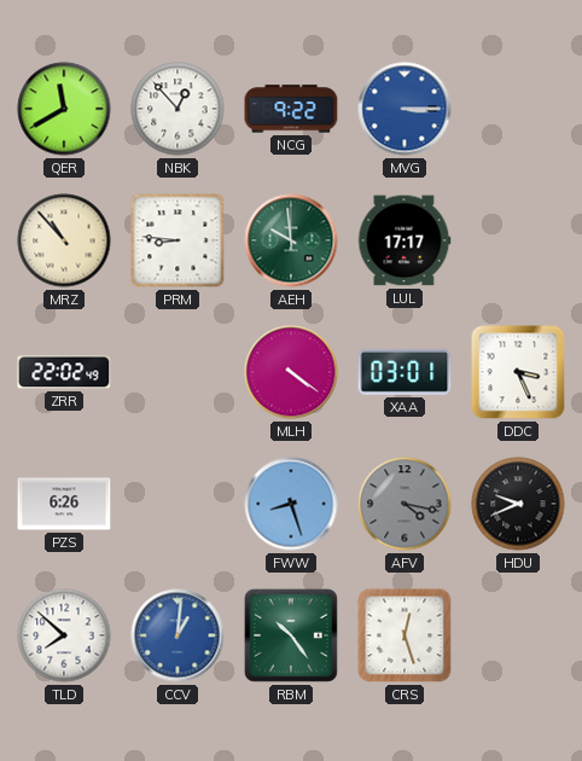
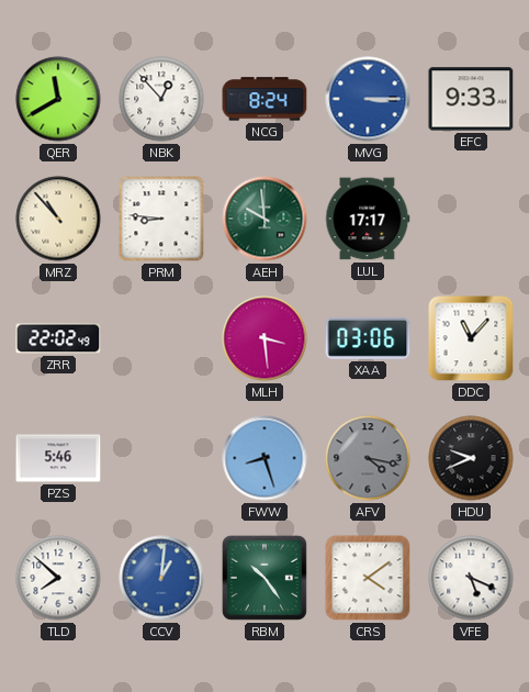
NCG: 9:22 -> 8:24 (264, 99)
EFC: none -> 9:33 (471, 99)
MLH: 4:21 -> 3:29 (264, 338)
XAA: 03:01 -> 03:06 (368, 338)
DDC: 3:26 -> 11:07 (471, 338)
PZS: 6:26 -> 5:46 (58, 458)
CRS: 12:27 -> 4:09 (368, 578)
VFE: none -> 5:19 (471, 578)
